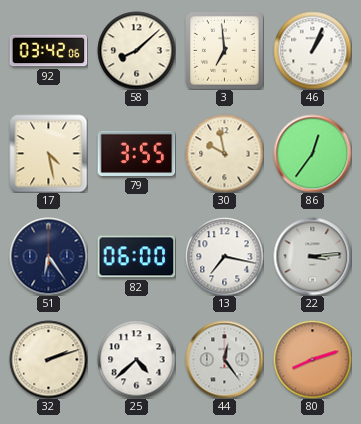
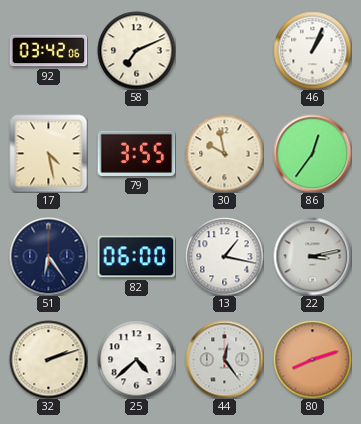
58: 8:08 -> 7:11 (136, 50)
3: 6:59 -> none (225, 51)
13: 7:17 -> 1:17 (224, 256)
22: 3:14 -> 3:13 (312, 256)
